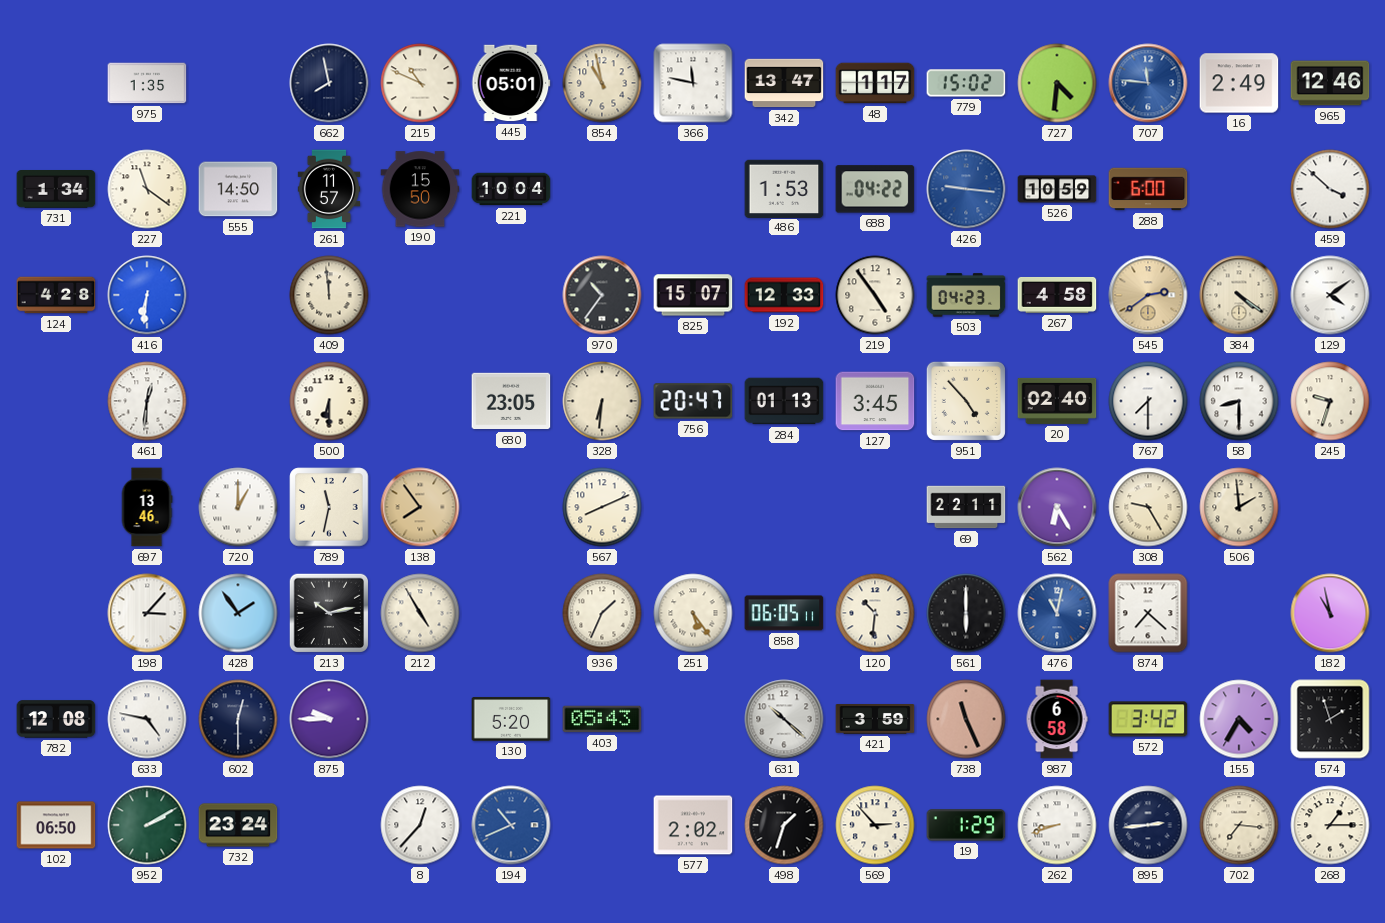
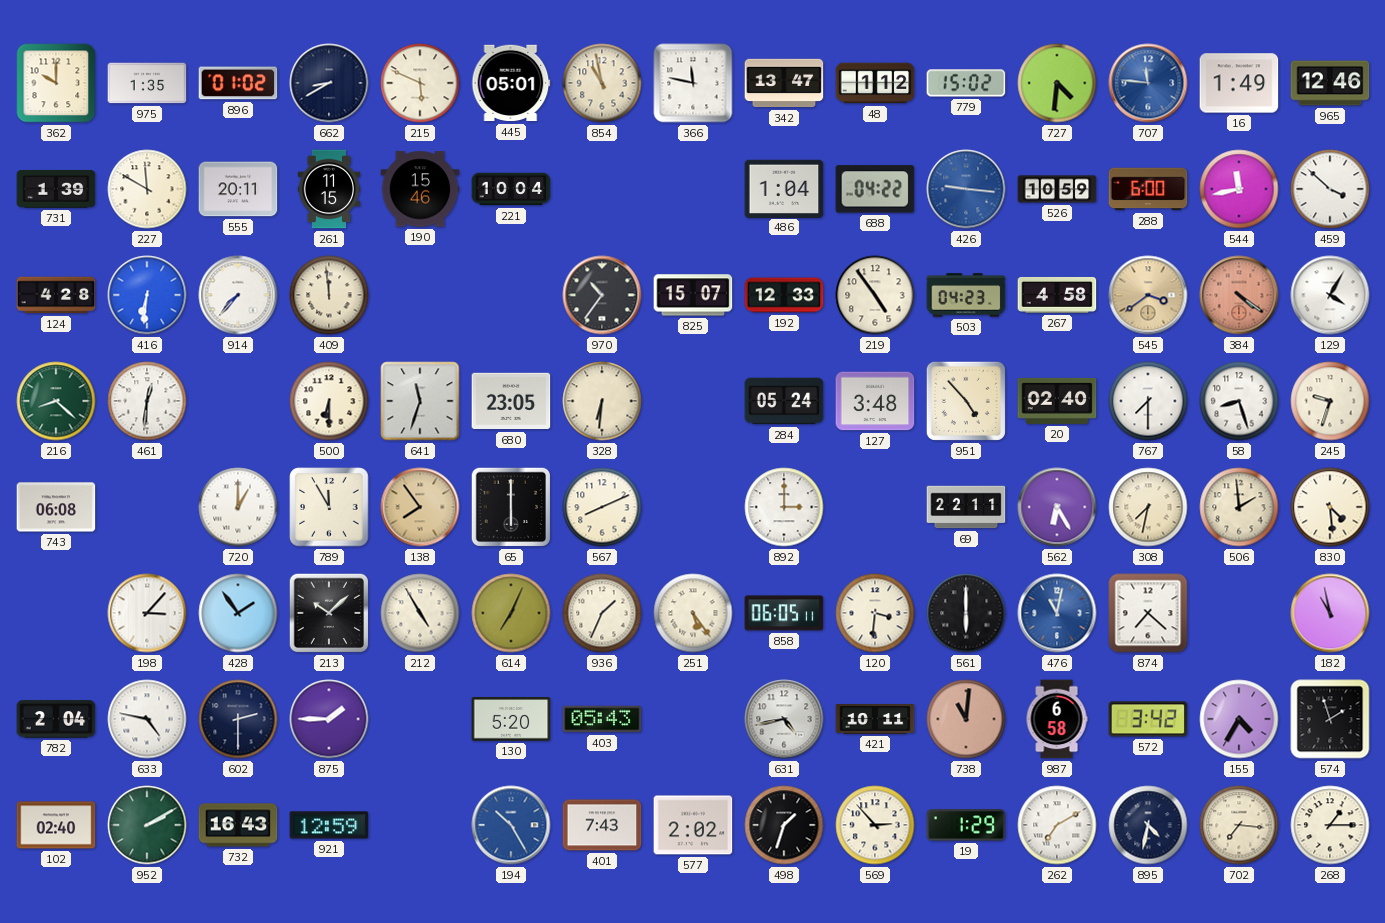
362: none -> 10:00 (56, 83)
896: none -> 01:02 (238, 83)
662: 7:58 -> 8:40 (329, 83)
215: 10:49 -> 5:49 (420, 83)
48: 1:17 -> 1:12 (875, 83)
16: 2:49 -> 1:49 (1239, 83)
731: 1:34 -> 1:39 (56, 190)
227: 11:21 -> 11:50 (147, 189)
555: 14:50 -> 20:11 (238, 189)
261: 11:57 -> 11:15 (329, 189)
190: 15:50 -> 15:46 (420, 189)
486: 1:53 -> 1:04 (784, 188)
544: none -> 11:43 (1239, 189)
914: none -> 7:37 (238, 295)
545: 2:39 -> 3:39 (1148, 295)
384 dial: cream -> salmon (1239, 295)
129: 4:09 -> 4:05 (1330, 295)
216: none -> 8:22 (56, 401)
641: none -> 11:33 (420, 401)
756: 20:47 -> none (693, 401)
284: 01:13 -> 05:24 (784, 401)
127: 3:45 -> 3:48 (875, 401)
58: 8:30 -> 8:27 (1239, 401)
743: none -> 06:08 (56, 507)
697: 13:46 -> none (147, 507)
789: 11:32 -> 11:55 (329, 507)
65: none -> 6:00 (511, 507)
892: none -> 3:00 (784, 507)
308: 9:25 -> 7:32 (1148, 507)
830: none -> 4:29 (1330, 507)
213: 10:13 -> 10:08 (329, 613)
614: none -> 7:04 (511, 613)
120: 10:31 -> 3:31 (875, 613)
782: 12:08 -> 2:04 (56, 719)
602: 12:30 -> 2:30 (238, 719)
875: 9:45 -> 1:45 (329, 719)
631: 10:22 -> 4:43 (784, 719)
421: 3:59 -> 10:11 (875, 719)
738: 11:26 -> 11:01 (966, 719)
102: 06:50 -> 02:40 (56, 825)
732: 23:24 -> 16:43 (238, 825)
921: none -> 12:59 (329, 825)
8: 12:37 -> none (420, 825)
194: 10:41 -> 10:25 (511, 825)
401: none -> 7:43 (602, 825)
262: 8:42 -> 7:10 (1057, 825)
895: 2:44 -> 4:32 (1148, 825)
